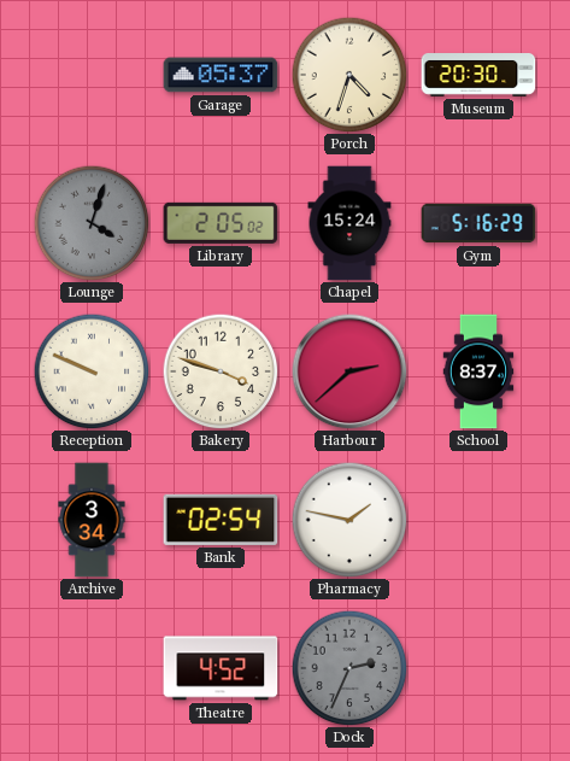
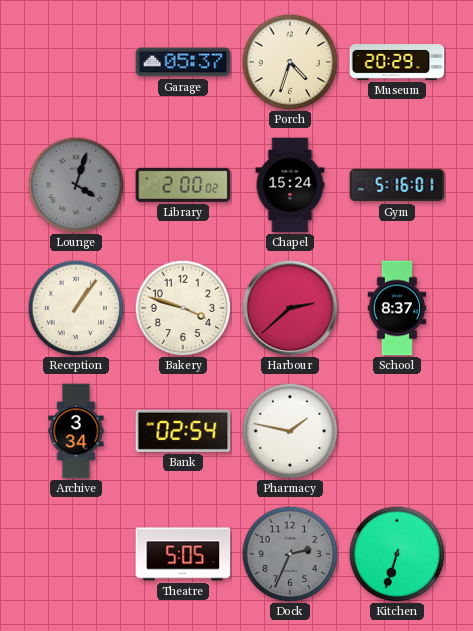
Museum: 20:30 -> 20:29 (397, 63)
Library: 2:05 -> 2:00 (183, 185)
Gym: 5:16:29 -> 5:16:01 (397, 185)
Reception: 9:49 -> 1:06 (76, 308)
Theatre: 4:52 -> 5:05 (183, 554)
Kitchen: none -> 6:33 (397, 554)
